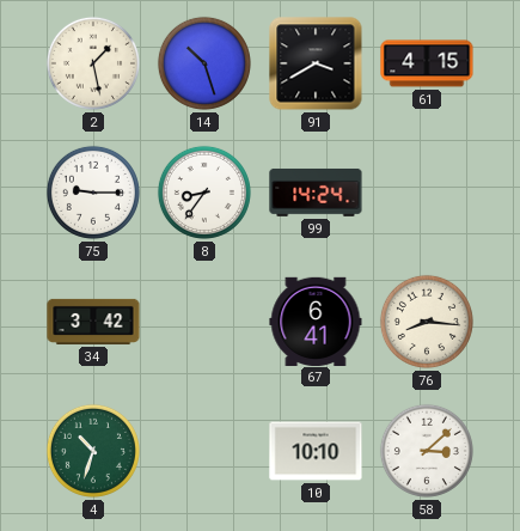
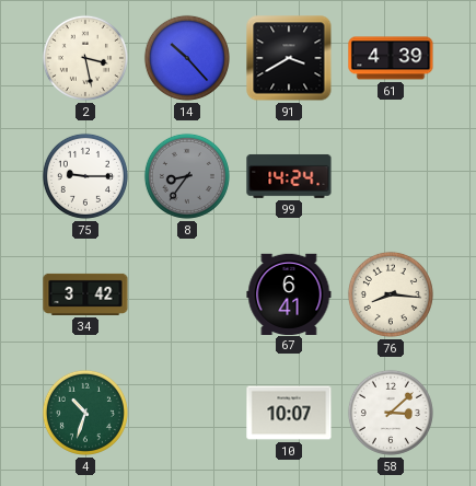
2: 1:28 -> 3:28 (85, 58)
14: 10:27 -> 10:23 (187, 58)
61: 4:15 -> 4:39 (391, 58)
8 dial: white -> grey (187, 176)
10: 10:10 -> 10:07 (289, 413)
